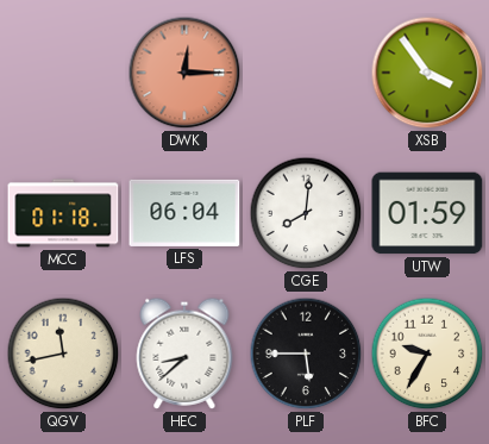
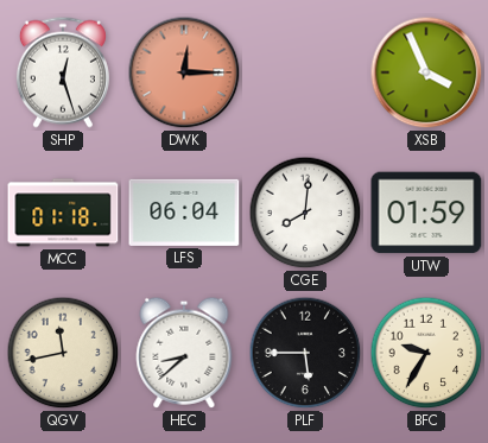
SHP: none -> 12:27 (63, 72)
XSB: 3:54 -> 3:56 (426, 72)
